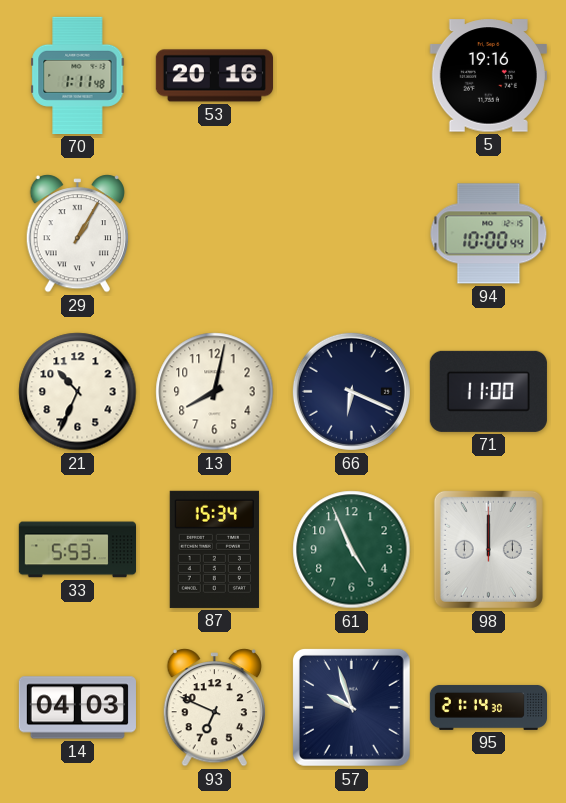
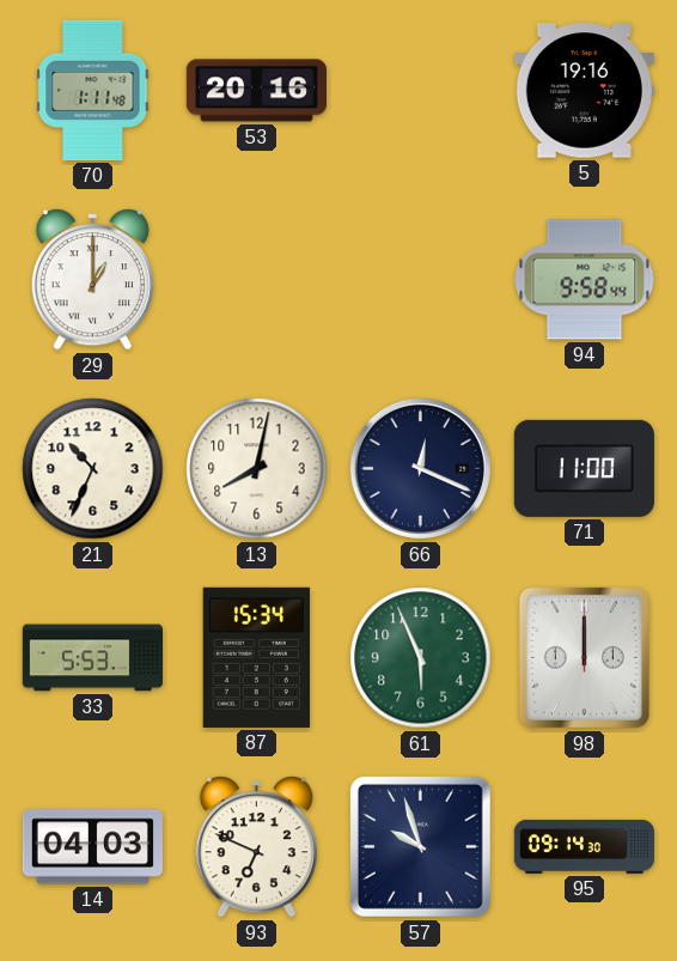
29: 1:05 -> 1:00 (92, 280)
94: 10:00 -> 9:58 (585, 280)
66: 6:19 -> 12:19 (420, 468)
61: 4:56 -> 5:56 (421, 658)
95: 21:14 -> 09:14 (584, 846)
